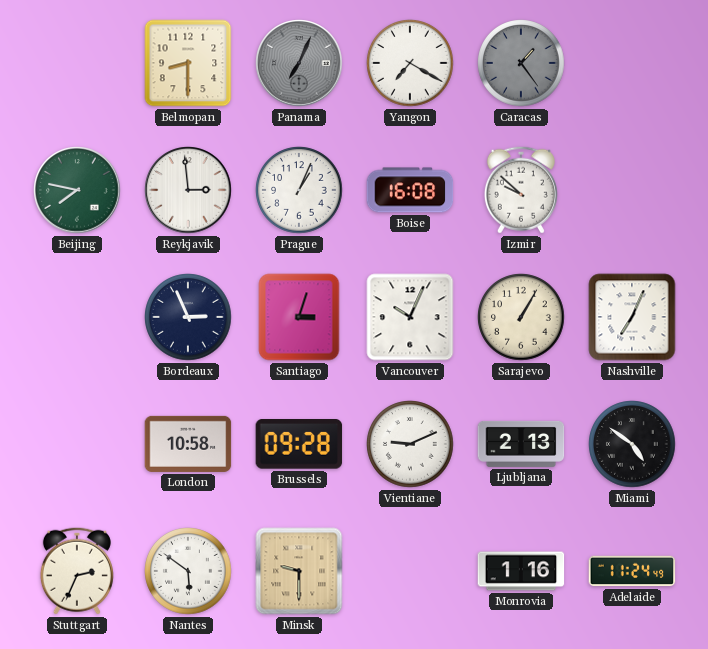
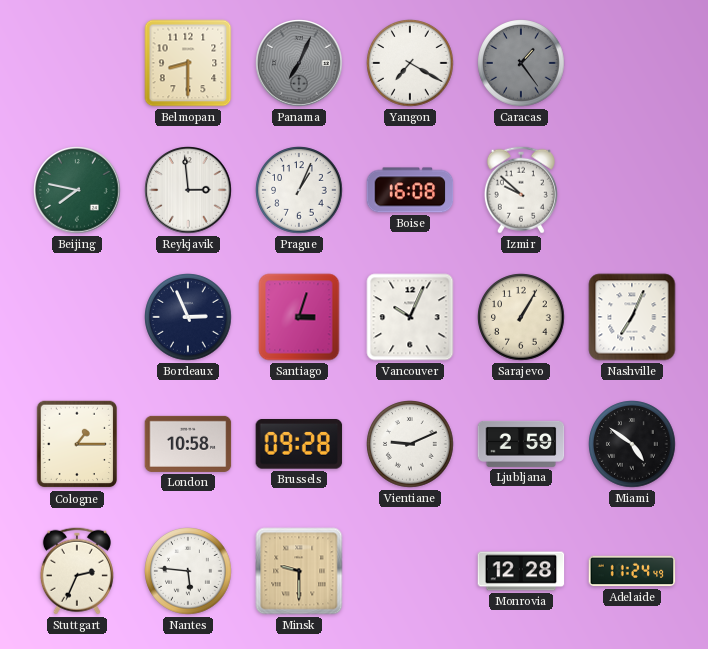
Cologne: none -> 1:15 (77, 444)
Ljubljana: 2:13 -> 2:59 (521, 444)
Nantes: 5:51 -> 5:46 (188, 571)
Monrovia: 1:16 -> 12:28 (521, 571)
